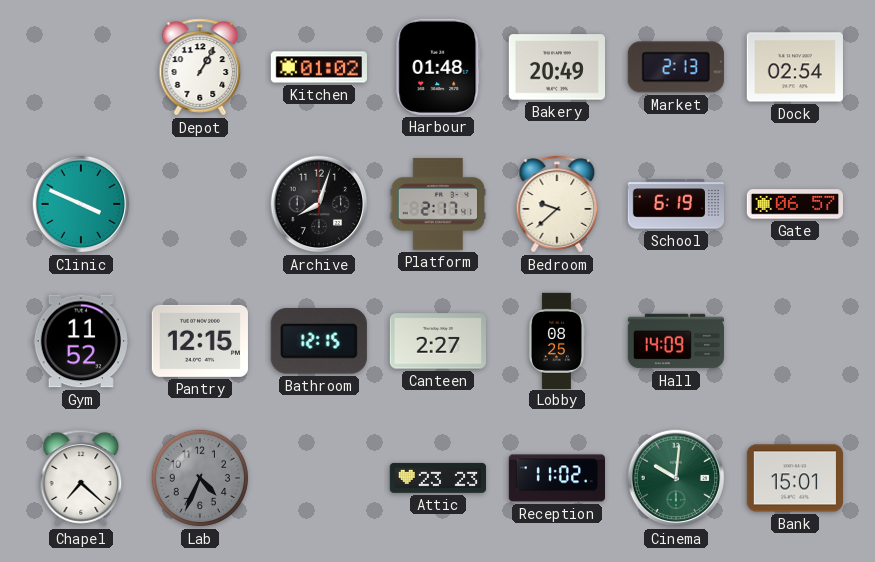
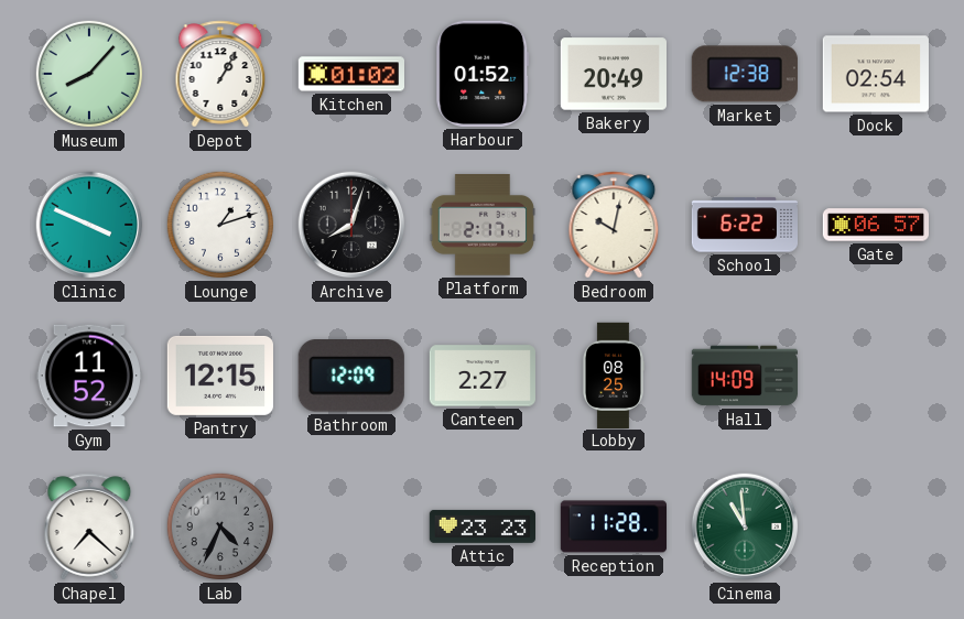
Museum: none -> 8:07 (89, 74)
Harbour: 01:48 -> 01:52 (483, 74)
Market: 2:13 -> 12:38 (745, 74)
Lounge: none -> 1:12 (220, 225)
Bedroom: 9:38 -> 10:02 (614, 225)
School: 6:19 -> 6:22 (744, 225)
Bathroom: 12:15 -> 12:09 (351, 377)
Reception: 11:02 -> 11:28 (613, 526)
Cinema: 10:01 -> 10:59 (745, 526)
Bank: 15:01 -> none (794, 478)
